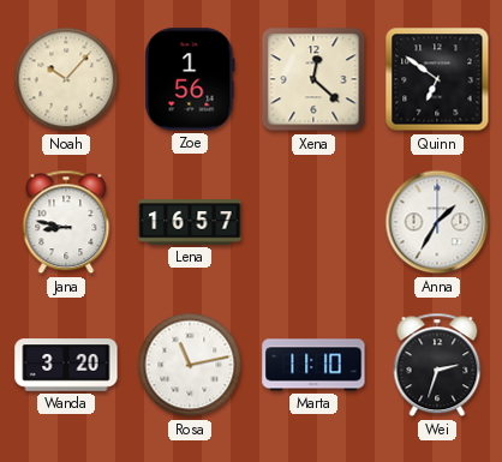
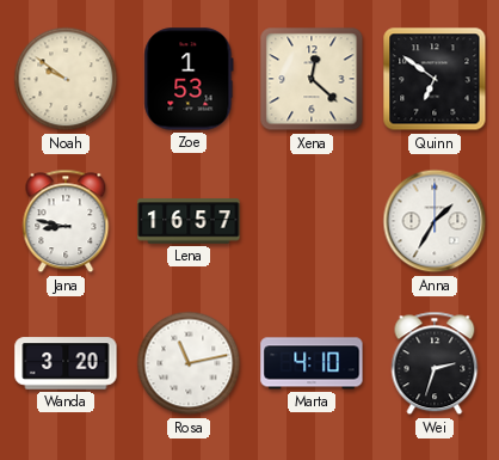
Noah: 10:07 -> 9:51 (66, 79)
Zoe: 1:56 -> 1:53 (189, 79)
Marta: 11:10 -> 4:10 (312, 363)
